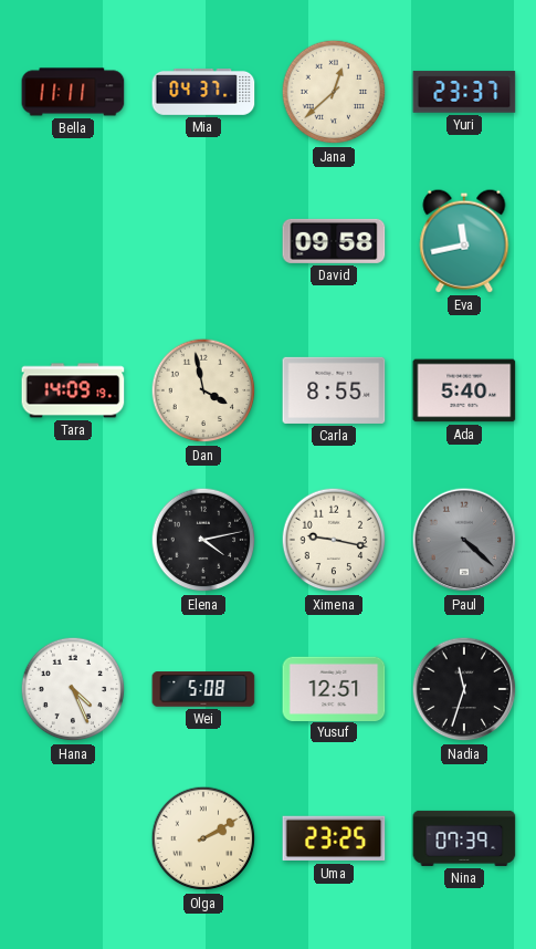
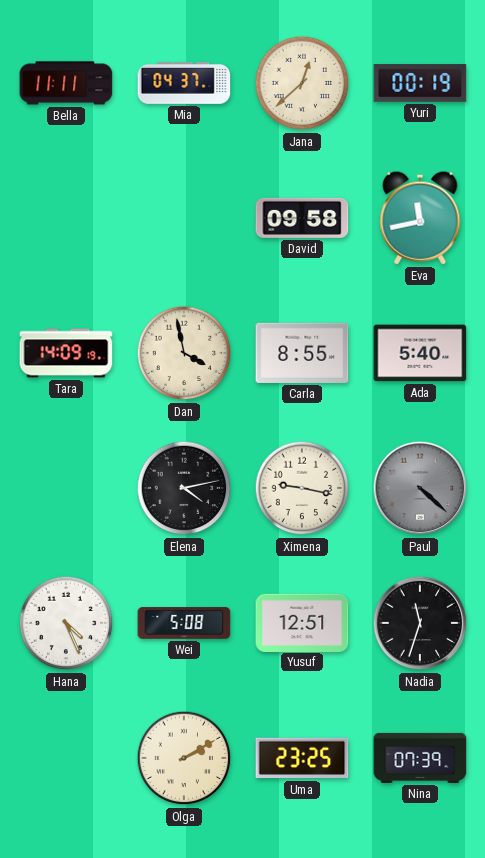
Yuri: 23:37 -> 00:19 (420, 83)
